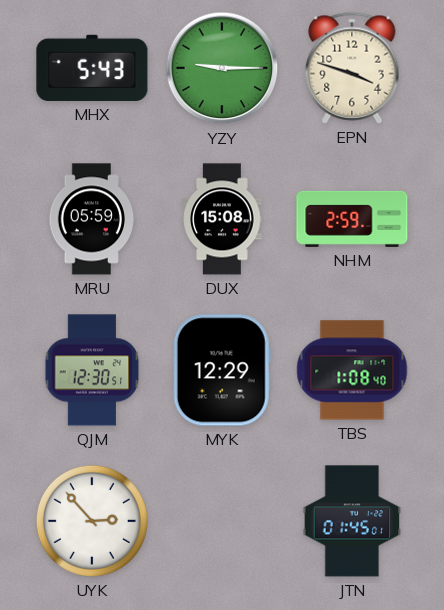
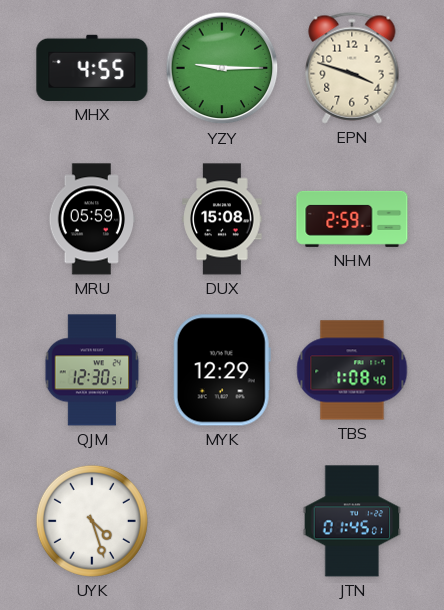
MHX: 5:43 -> 4:55 (92, 68)
UYK: 2:53 -> 4:27 (92, 521)
